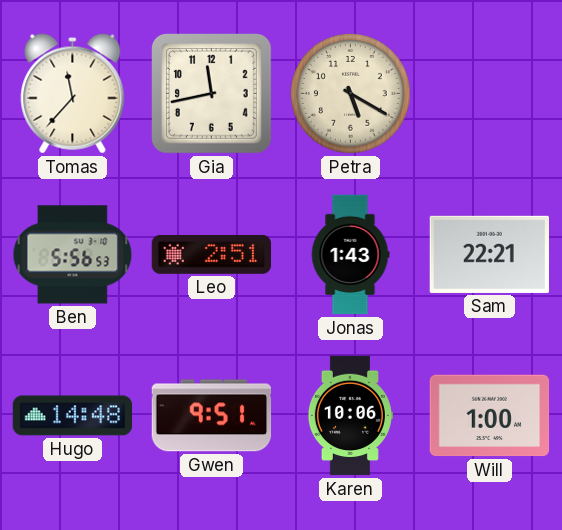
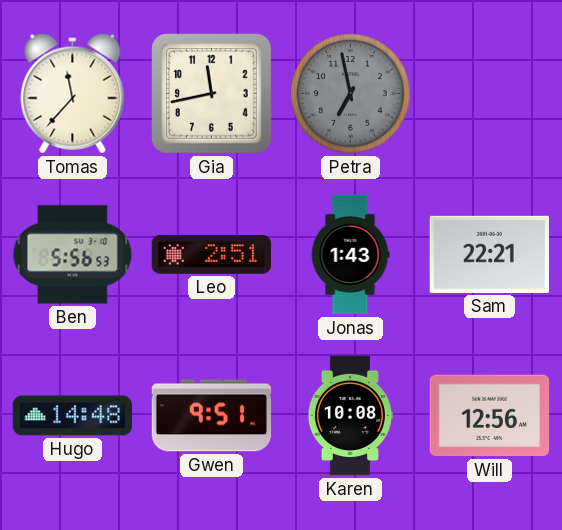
Petra: 5:20 -> 6:58 (351, 94)
Petra dial: cream -> grey (351, 94)
Karen: 10:06 -> 10:08 (350, 416)
Will: 1:00 -> 12:56 (490, 416)
